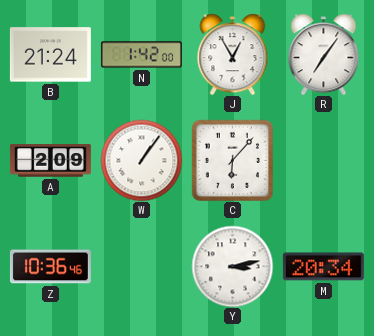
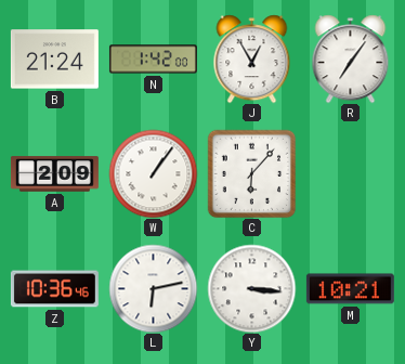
L: none -> 6:13 (153, 288)
Y: 3:13 -> 3:16 (251, 288)
M: 20:34 -> 10:21 (350, 289)
